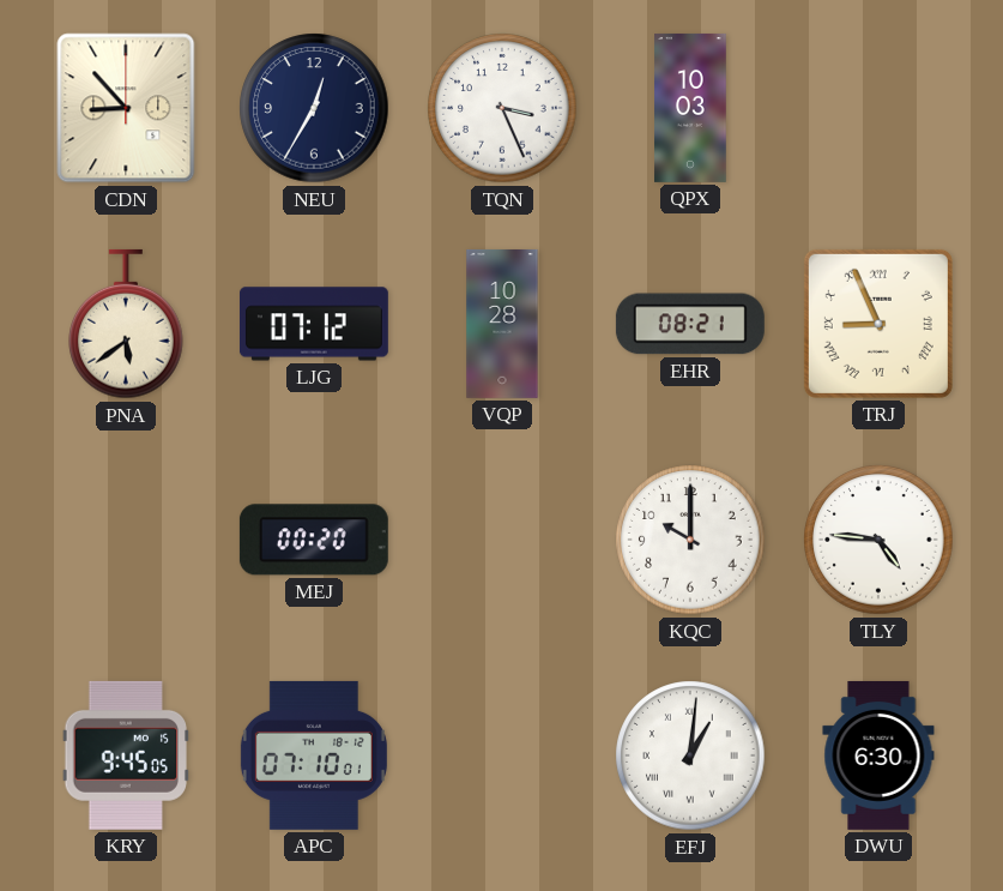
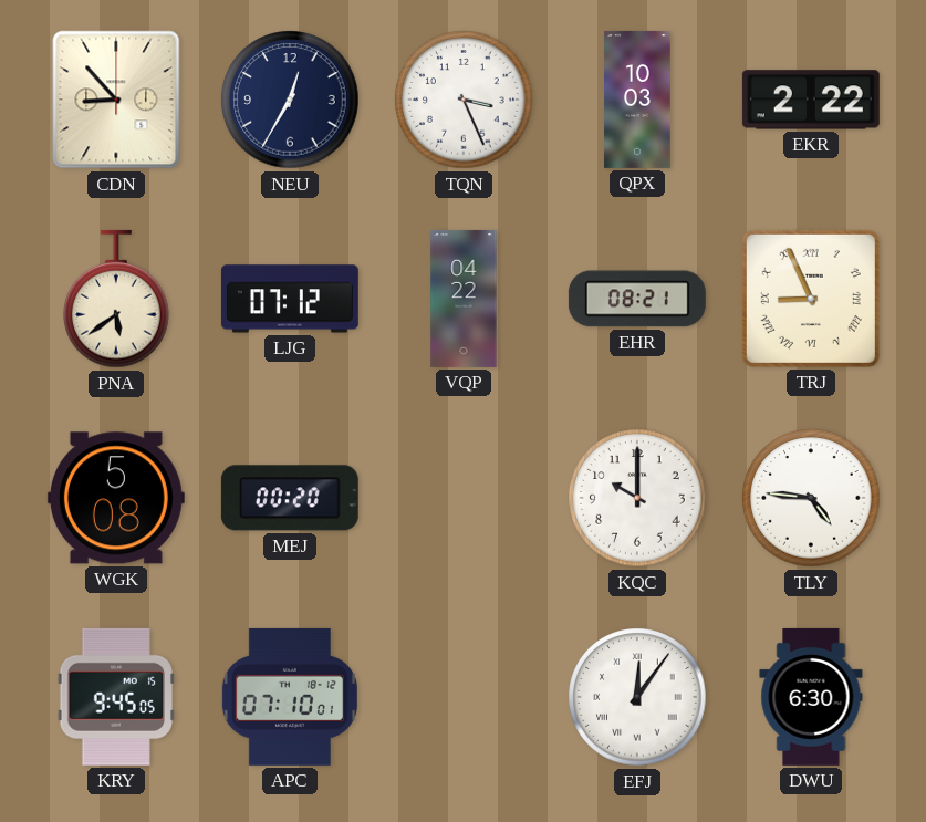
EKR: none -> 2:22 (811, 100)
VQP: 10:28 -> 04:22 (464, 299)
WGK: none -> 5:08 (116, 498)
EFJ: 1:01 -> 12:06 (637, 697)
